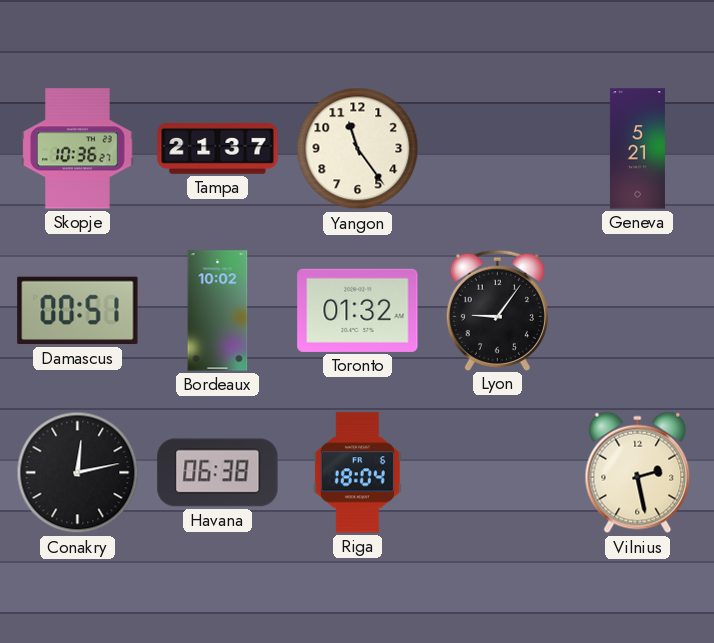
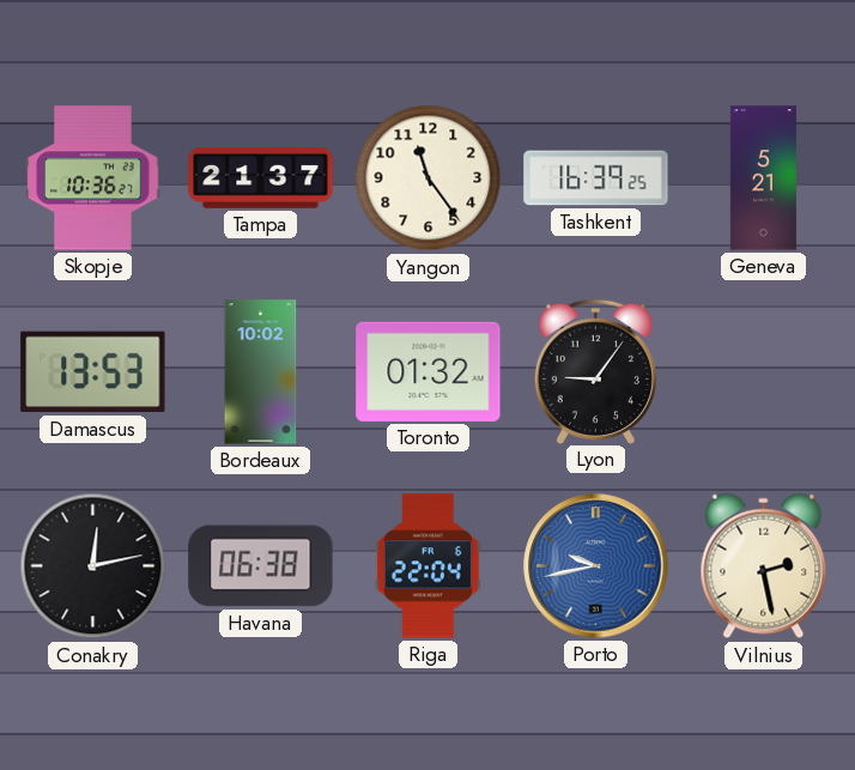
Tashkent: none -> 16:39 (596, 178)
Damascus: 00:51 -> 13:53 (93, 372)
Riga: 18:04 -> 22:04 (427, 566)
Porto: none -> 9:43 (596, 566)
